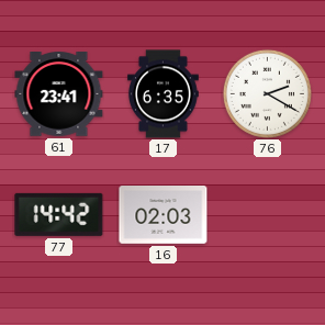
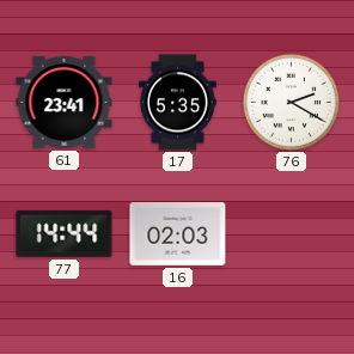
17: 6:35 -> 5:35 (178, 103)
77: 14:42 -> 14:44 (65, 233)
